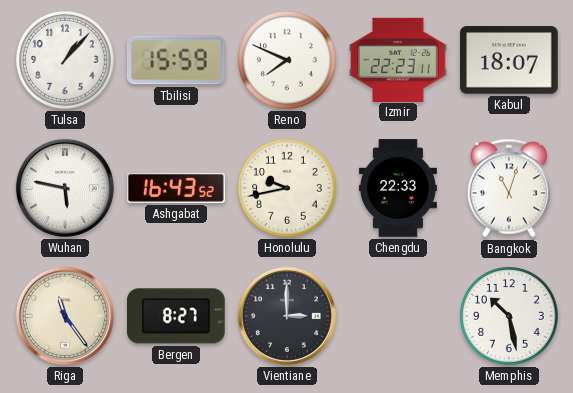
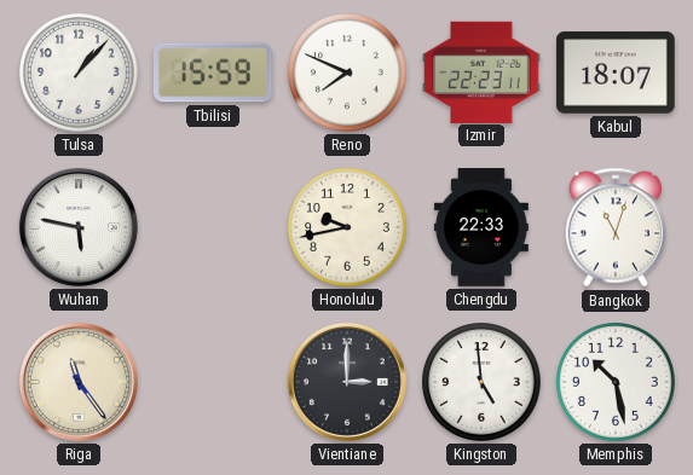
Ashgabat: 16:43 -> none (176, 188)
Bergen: 8:27 -> none (177, 316)
Kingston: none -> 4:59 (483, 383)
